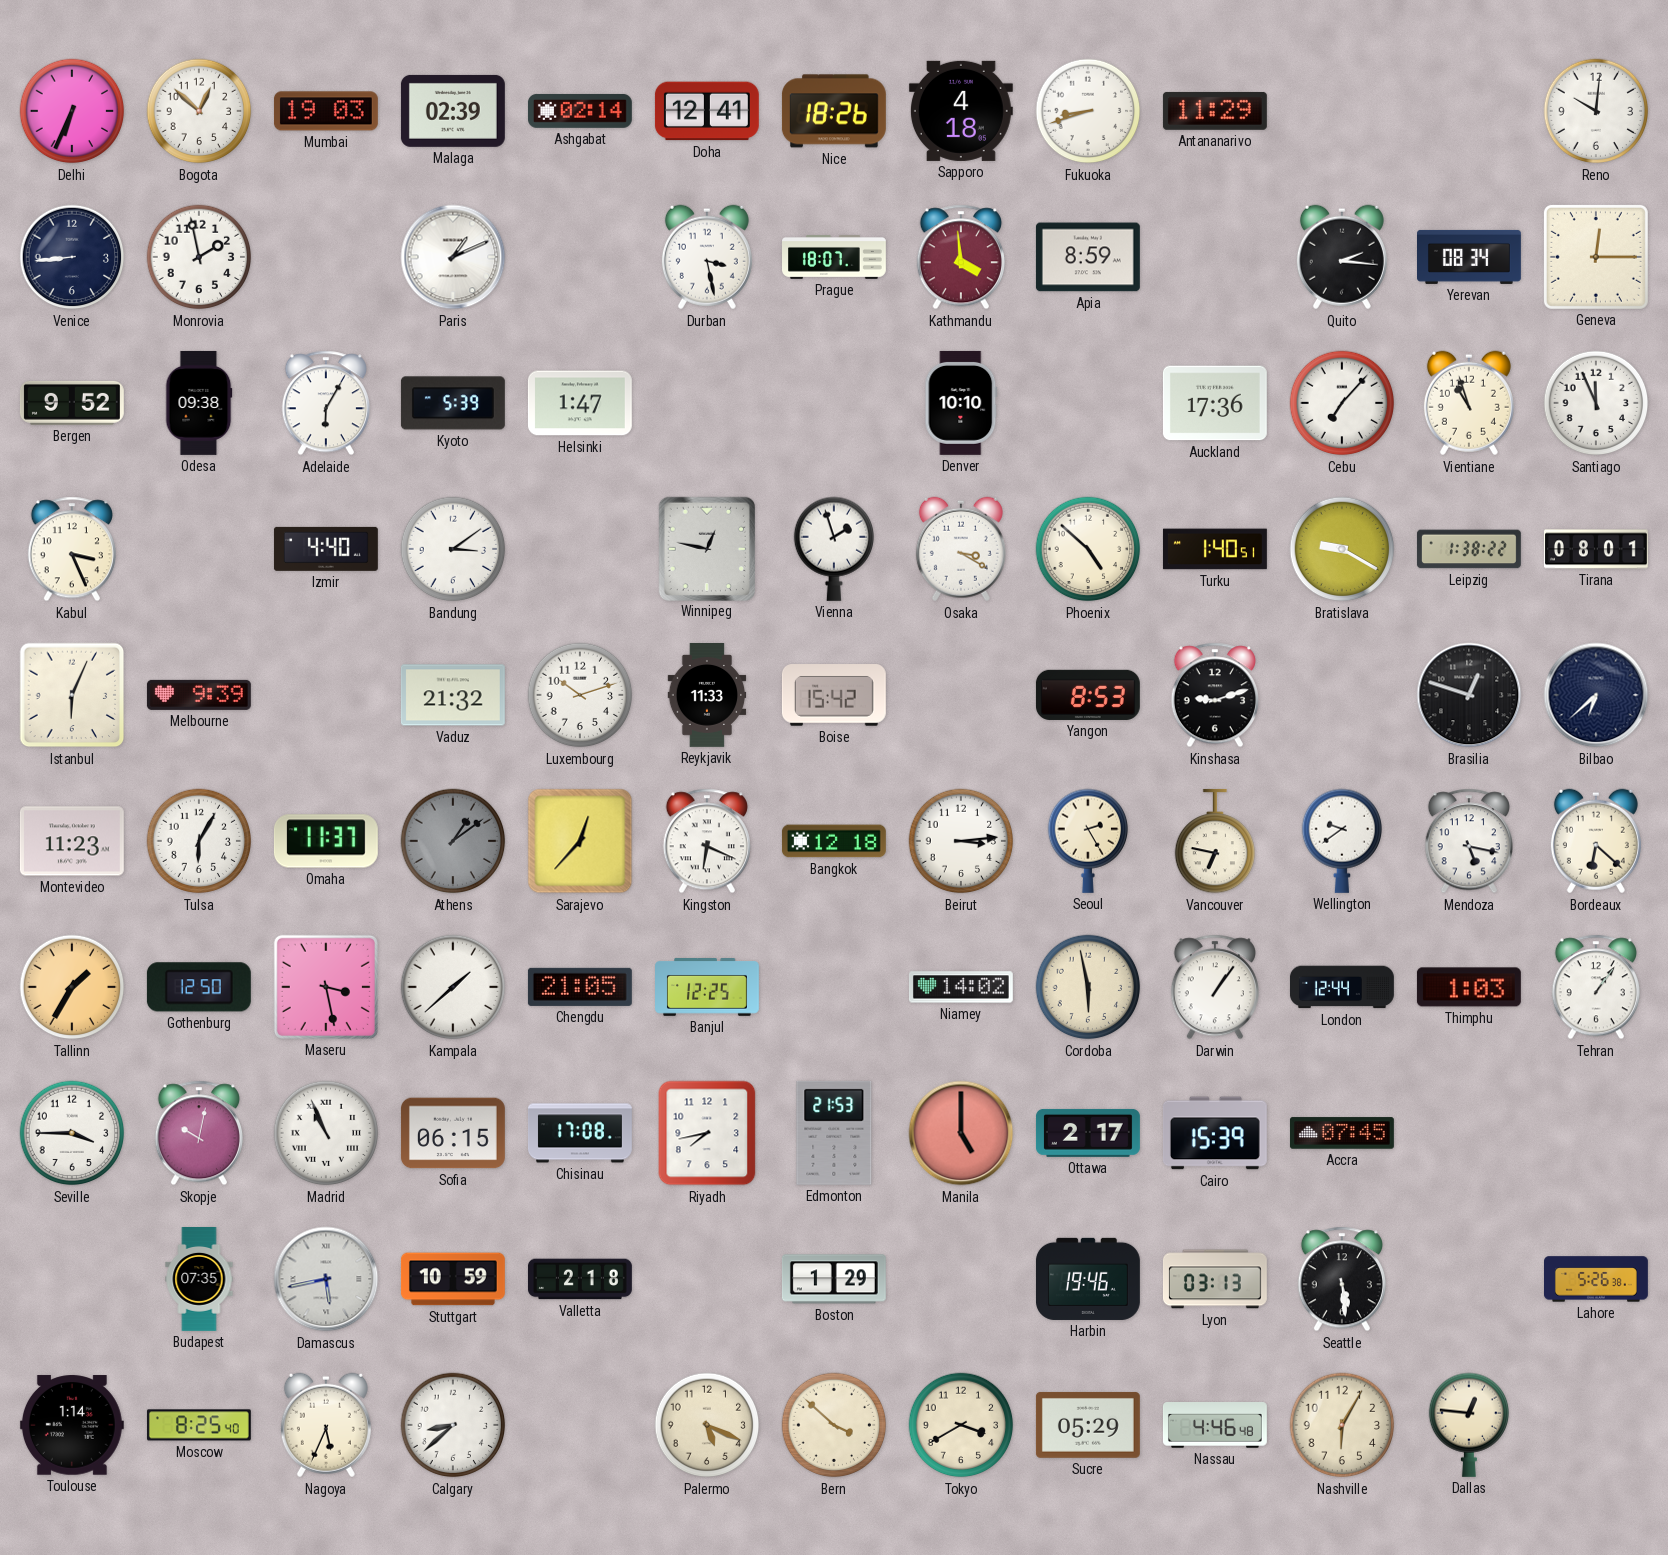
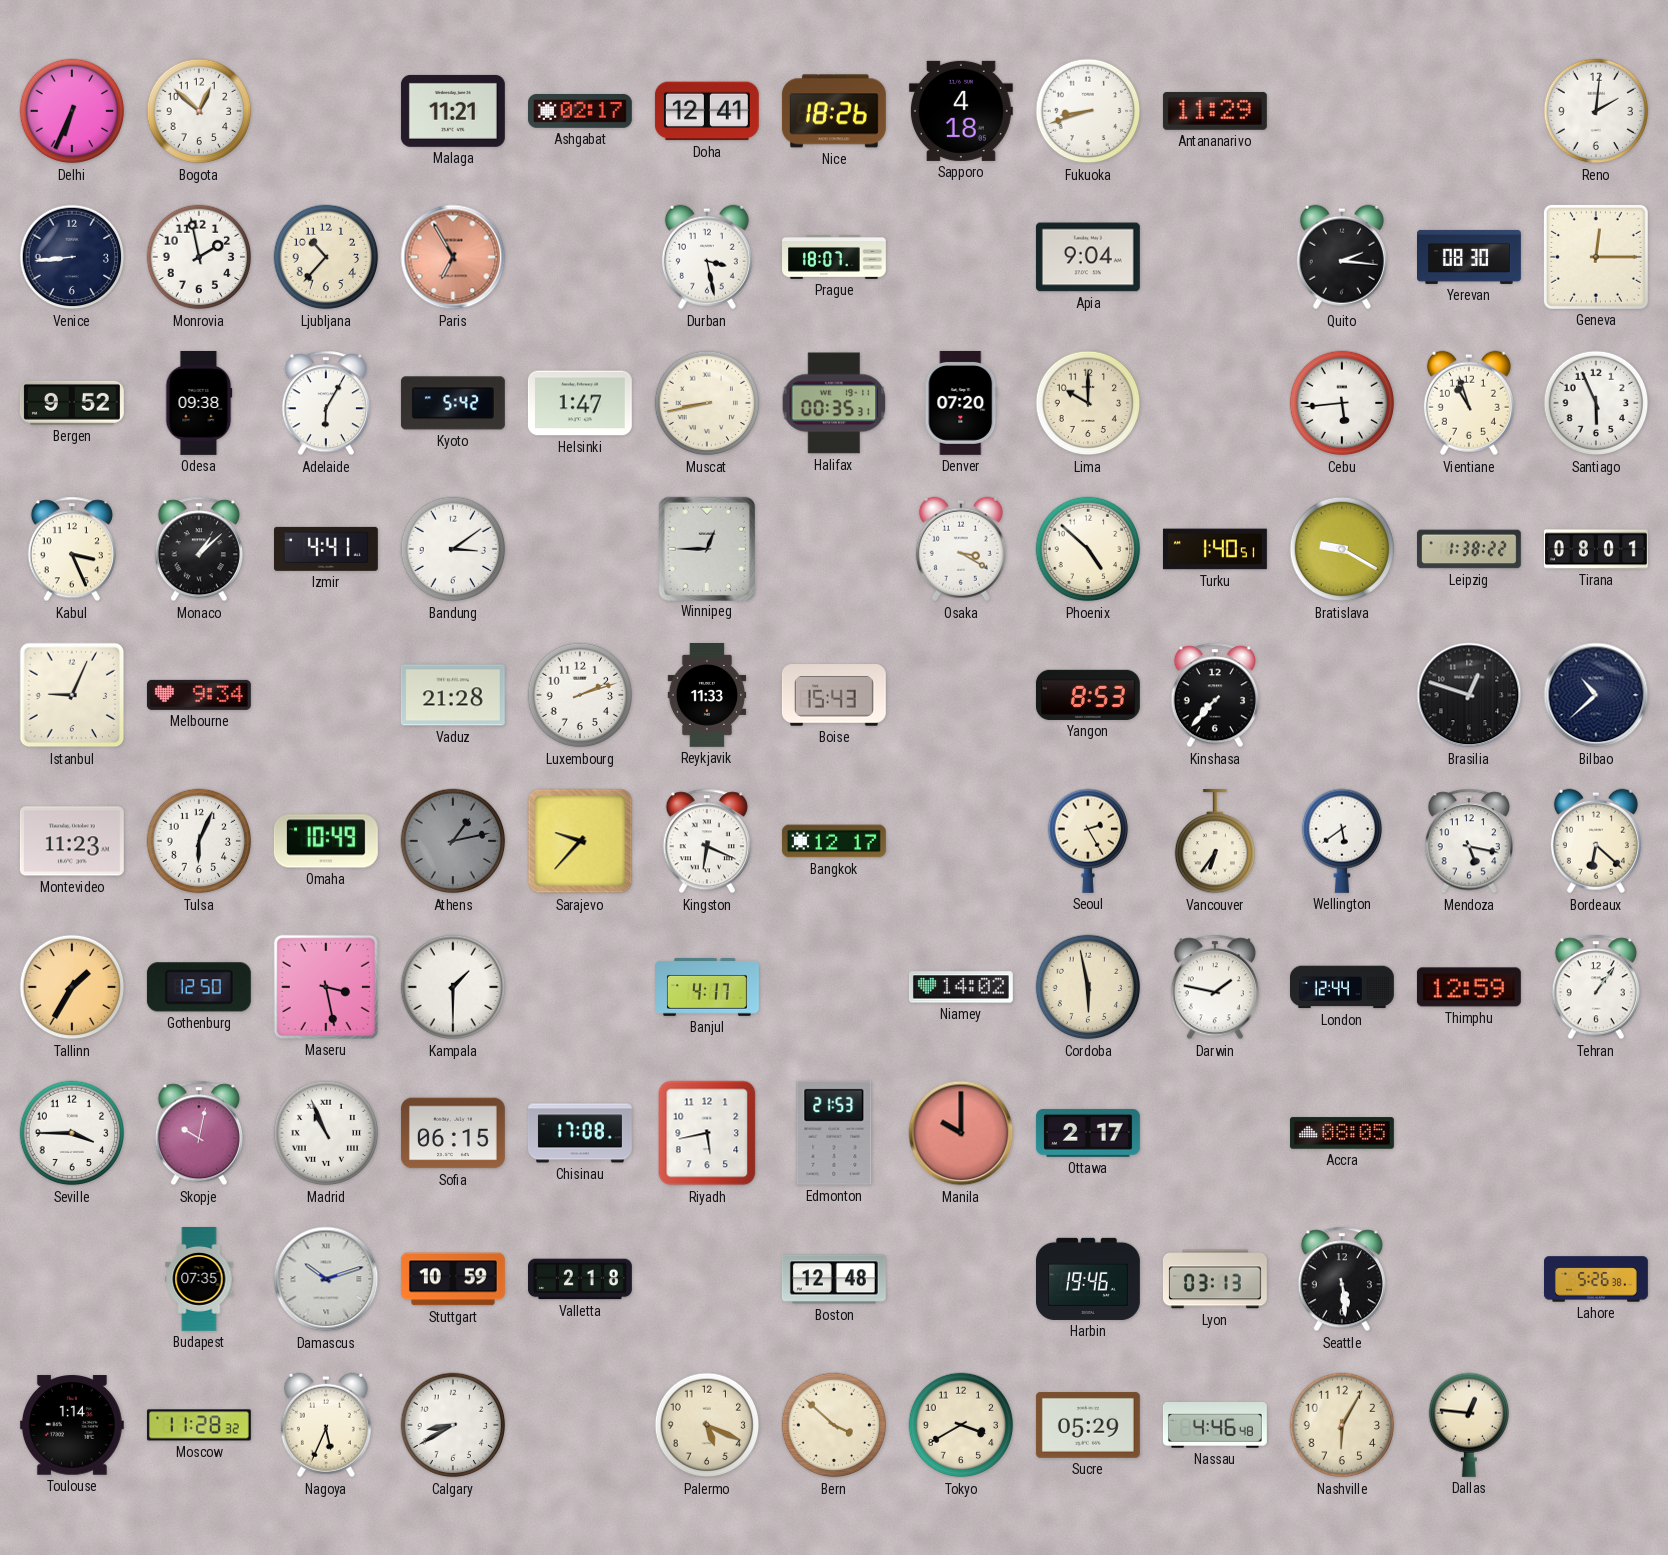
Mumbai: 19:03 -> none (326, 111)
Malaga: 02:39 -> 11:21 (453, 111)
Ashgabat: 02:14 -> 02:17 (580, 111)
Reno: 10:01 -> 2:01 (1596, 111)
Ljubljana: none -> 10:37 (326, 257)
Paris: 1:11 -> 6:55 (453, 257)
Paris dial: white -> salmon (453, 257)
Kathmandu: 3:59 -> none (961, 257)
Apia: 8:59 -> 9:04 (1088, 257)
Yerevan: 08:34 -> 08:30 (1470, 257)
Kyoto: 5:39 -> 5:42 (453, 403)
Muscat: none -> 8:43 (707, 403)
Halifax: none -> 00:35 (834, 403)
Denver: 10:10 -> 07:20 (961, 403)
Lima: none -> 10:00 (1088, 403)
Auckland: 17:36 -> none (1215, 403)
Cebu: 7:07 -> 5:44 (1342, 403)
Santiago: 11:56 -> 5:56 (1596, 403)
Monaco: none -> 1:08 (199, 549)
Izmir: 4:40 -> 4:41 (326, 549)
Winnipeg: 12:47 -> 12:45 (706, 548)
Vienna: 1:57 -> none (833, 549)
Istanbul: 6:04 -> 9:04 (72, 695)
Melbourne: 9:39 -> 9:34 (199, 695)
Vaduz: 21:32 -> 21:28 (453, 695)
Luxembourg: 10:12 -> 2:12 (580, 695)
Boise: 15:42 -> 15:43 (834, 695)
Kinshasa: 9:12 -> 7:37 (1215, 695)
Bilbao: 6:38 -> 10:38 (1596, 695)
Tulsa: 6:05 -> 6:04 (199, 841)
Omaha: 11:37 -> 10:49 (326, 841)
Athens: 1:09 -> 1:13 (453, 841)
Sarajevo: 12:37 -> 9:37 (580, 841)
Bangkok: 12:18 -> 12:17 (834, 841)
Beirut: 3:14 -> none (961, 841)
Vancouver: 6:47 -> 6:36 (1214, 841)
Wellington: 9:39 -> 5:39 (1341, 841)
Kampala: 1:38 -> 1:30 (453, 987)
Chengdu: 21:05 -> none (580, 987)
Banjul: 12:25 -> 4:17 (708, 988)
Darwin: 1:06 -> 1:47 (1215, 987)
Thimphu: 1:03 -> 12:59 (1469, 987)
Riyadh: 7:43 -> 5:43 (707, 1133)
Manila: 5:00 -> 10:00 (961, 1133)
Cairo: 15:39 -> none (1215, 1133)
Accra: 07:45 -> 08:05 (1342, 1133)
Damascus: 5:43 -> 10:12 (326, 1279)
Boston: 1:29 -> 12:48 (834, 1279)
Moscow: 8:25 -> 11:28 (199, 1425)
Calgary: 8:38 -> 8:40 (453, 1425)
